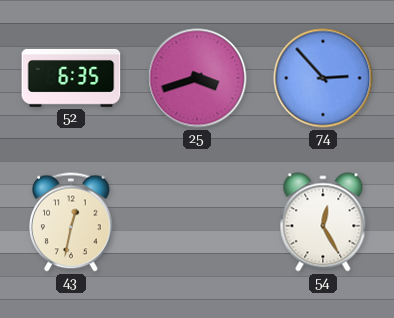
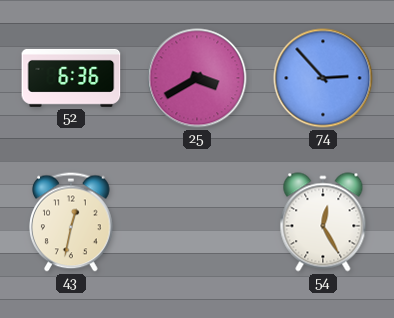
52: 6:35 -> 6:36 (71, 78)
25: 3:42 -> 3:40 (197, 78)
